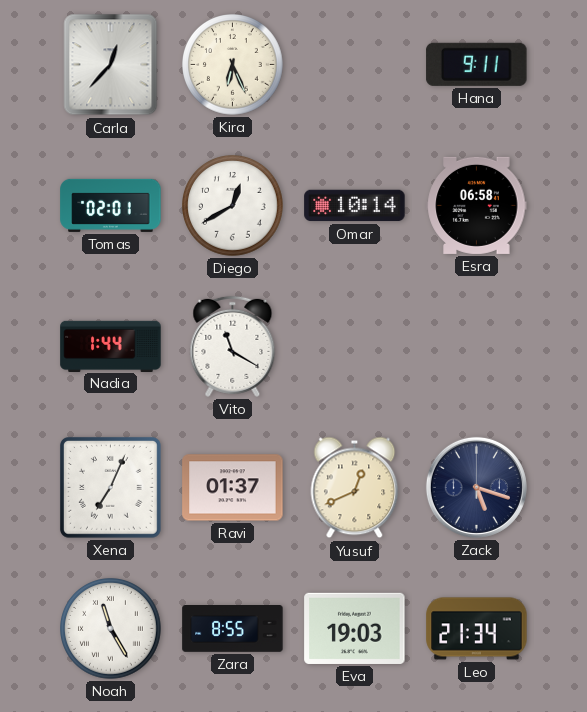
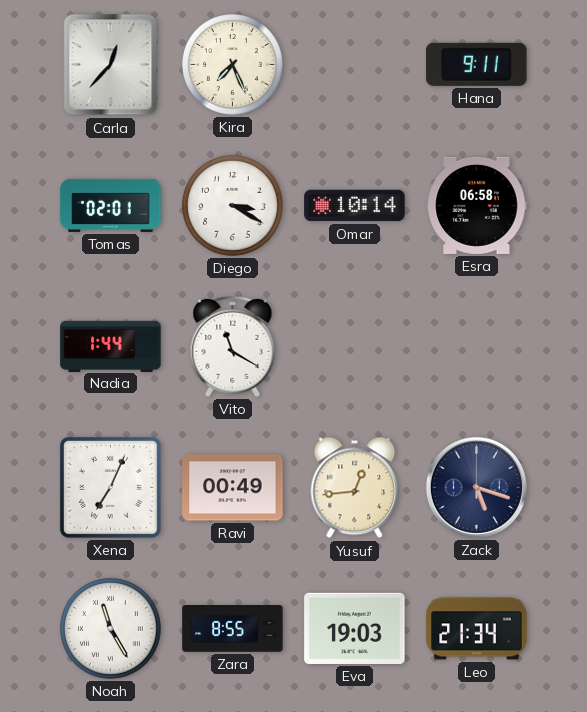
Kira: 6:26 -> 7:26 (233, 65)
Diego: 12:40 -> 3:20 (233, 206)
Ravi: 01:37 -> 00:49 (233, 488)
Yusuf: 12:41 -> 12:44 (355, 488)
